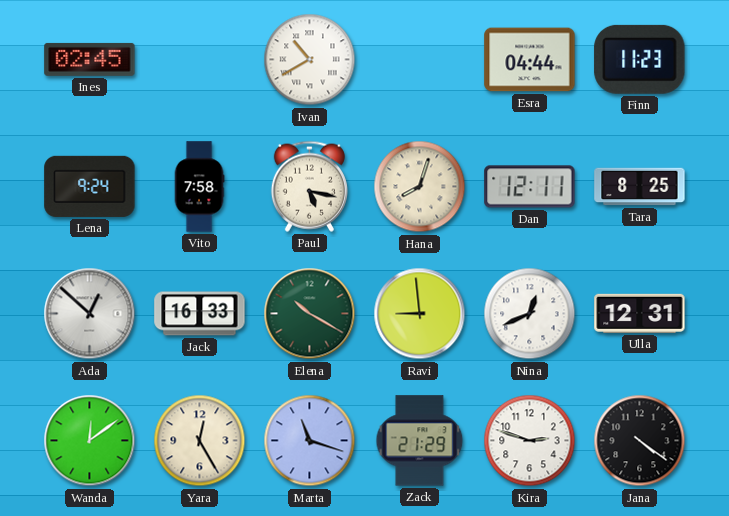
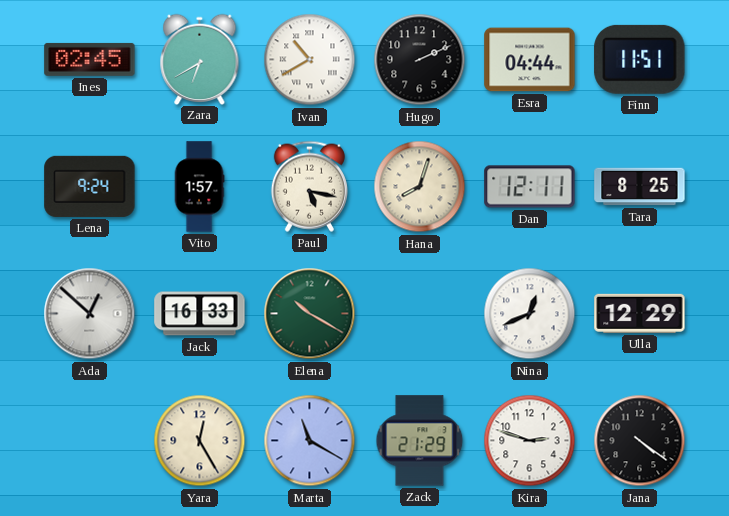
Zara: none -> 6:40 (200, 59)
Hugo: none -> 2:11 (420, 60)
Finn: 11:23 -> 11:51 (640, 59)
Vito: 7:58 -> 1:57 (199, 187)
Ravi: 8:59 -> none (420, 314)
Ulla: 12:31 -> 12:29 (640, 313)
Wanda: 12:09 -> none (90, 441)
Marta: 11:18 -> 11:20 (310, 441)
